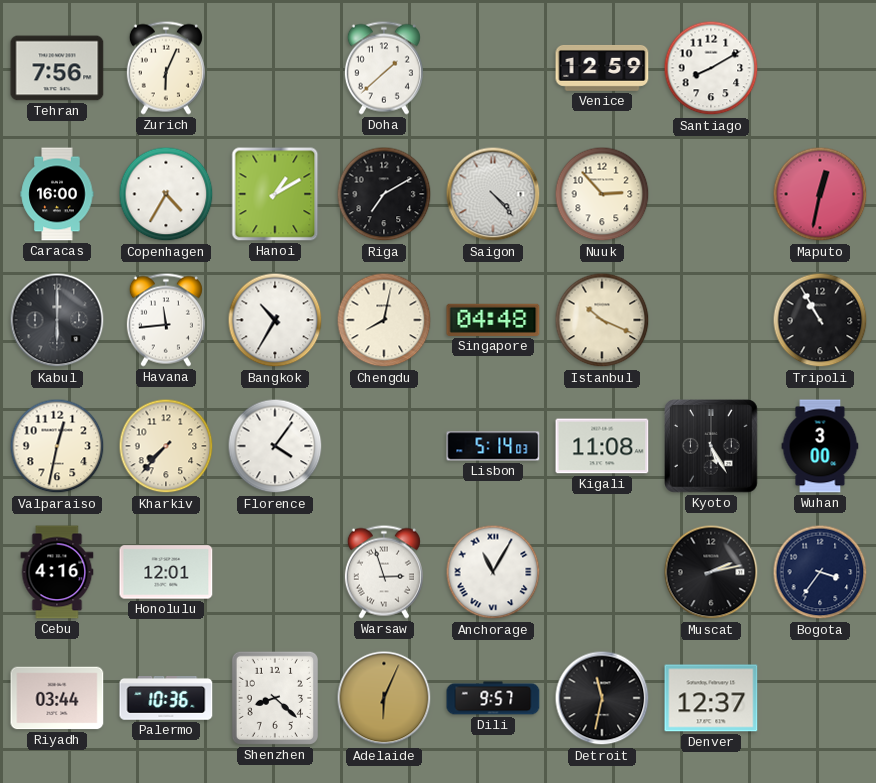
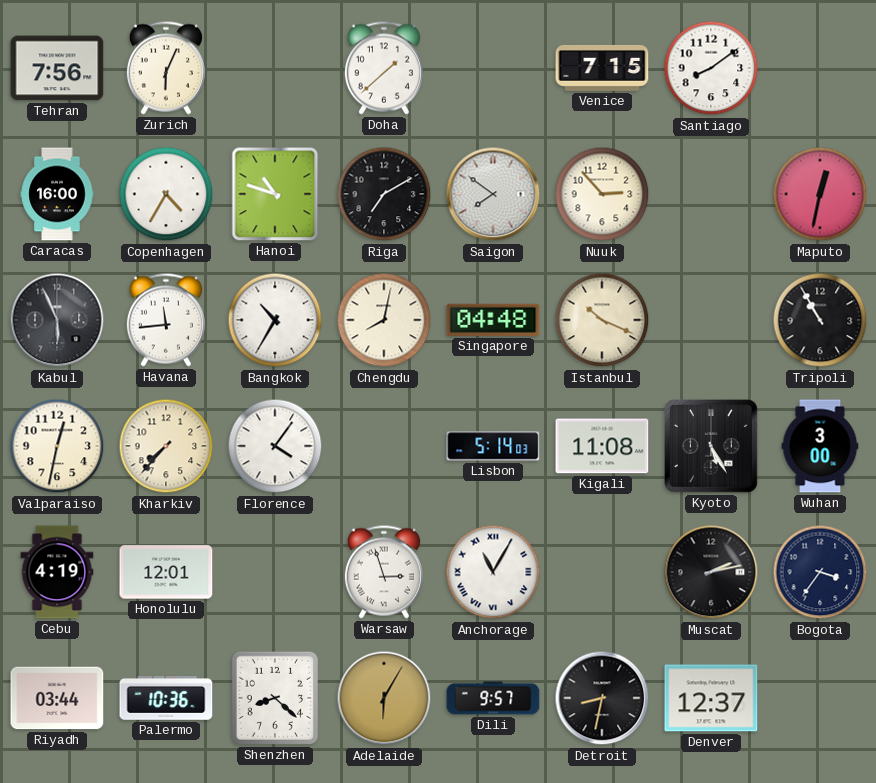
Venice: 12:59 -> 7:15 (602, 68)
Santiago: 8:10 -> 8:09 (711, 68)
Hanoi: 1:10 -> 10:48 (275, 194)
Saigon: 4:23 -> 7:51 (493, 194)
Kabul: 6:00 -> 5:56 (57, 320)
Cebu: 4:16 -> 4:19 (57, 572)
Adelaide: 6:04 -> 6:05 (384, 698)
Detroit: 11:32 -> 8:32 (602, 698)
